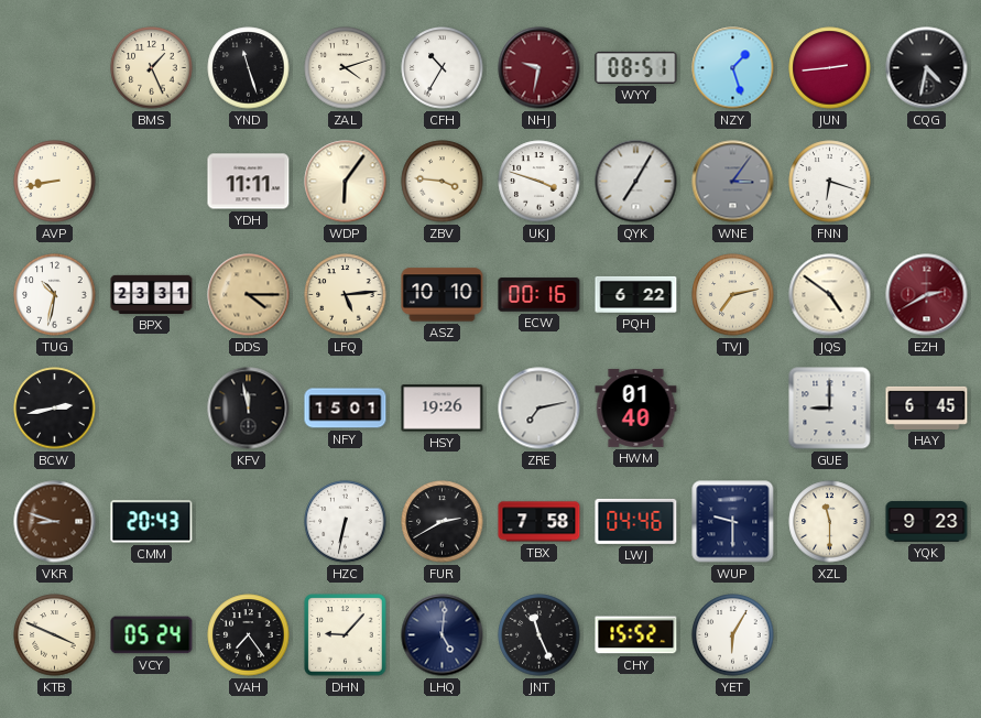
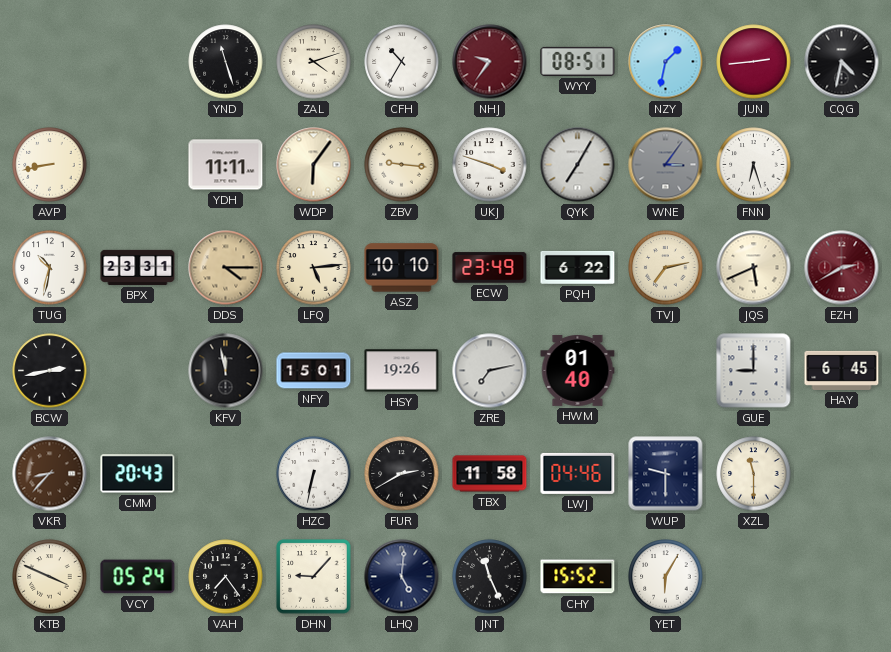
BMS: 1:26 -> none (152, 68)
NHJ: 9:32 -> 9:36 (490, 62)
NZY: 1:27 -> 1:32 (666, 62)
ZBV: 3:46 -> 9:16 (402, 165)
FNN: 6:18 -> 6:27 (754, 165)
ECW: 00:16 -> 23:49 (490, 268)
JQS: 4:51 -> 5:41 (754, 268)
VKR: 8:48 -> 8:37 (50, 474)
TBX: 7:58 -> 11:58 (490, 474)
YQK: 9:23 -> none (927, 522)
